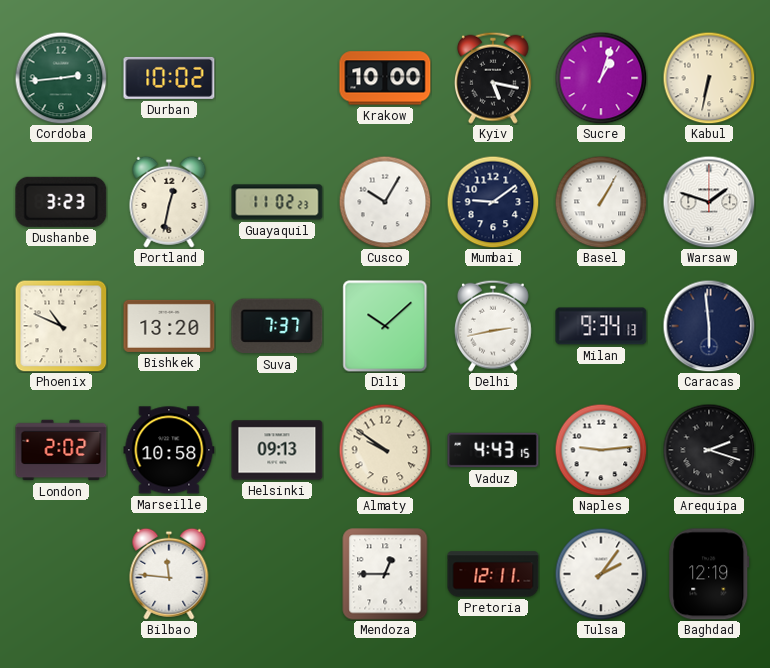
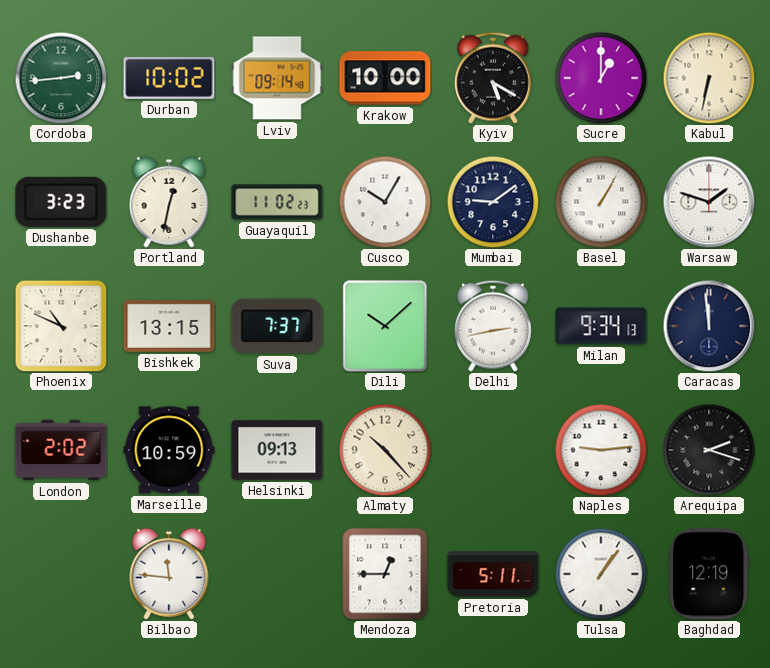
Lviv: none -> 09:14 (277, 78)
Kyiv: 5:17 -> 5:20 (493, 78)
Sucre: 1:03 -> 1:00 (601, 78)
Bishkek: 13:20 -> 13:15 (169, 326)
Caracas: 5:59 -> 11:59 (709, 326)
Marseille: 10:58 -> 10:59 (169, 450)
Almaty: 9:51 -> 10:23 (385, 450)
Vaduz: 4:43 -> none (493, 450)
Pretoria: 12:11 -> 5:11 (493, 574)
Tulsa: 2:06 -> 1:06 (601, 574)
